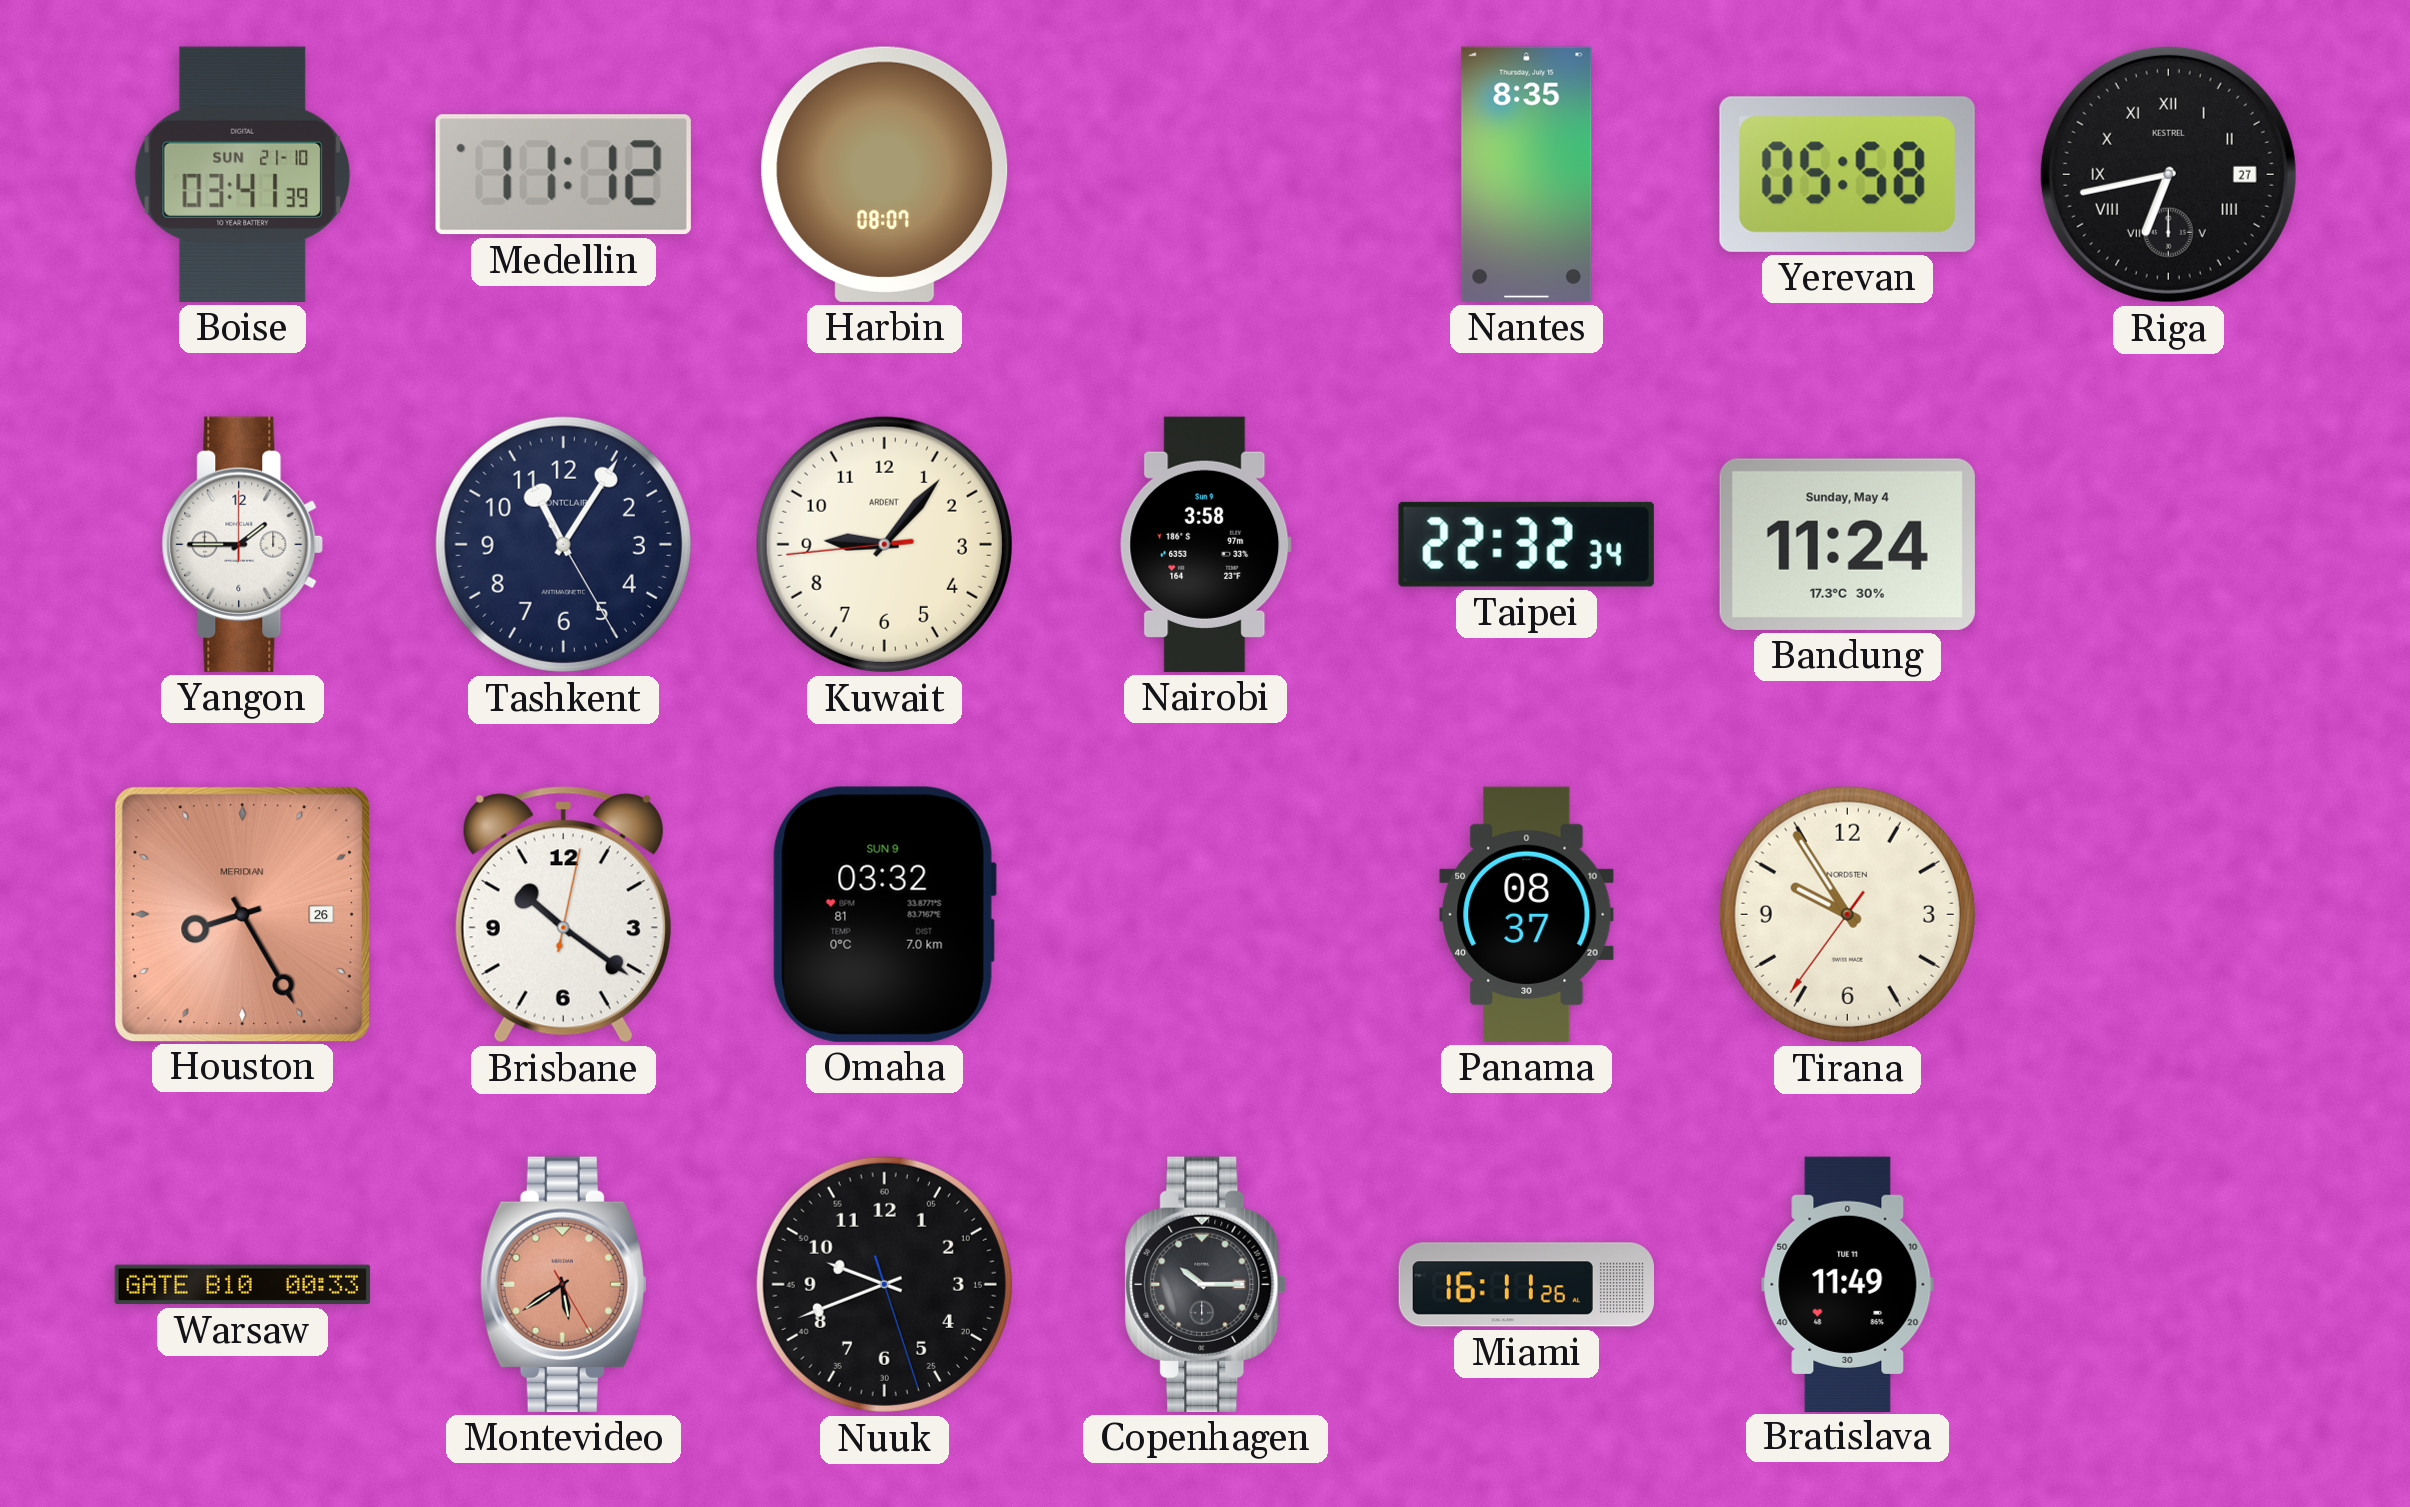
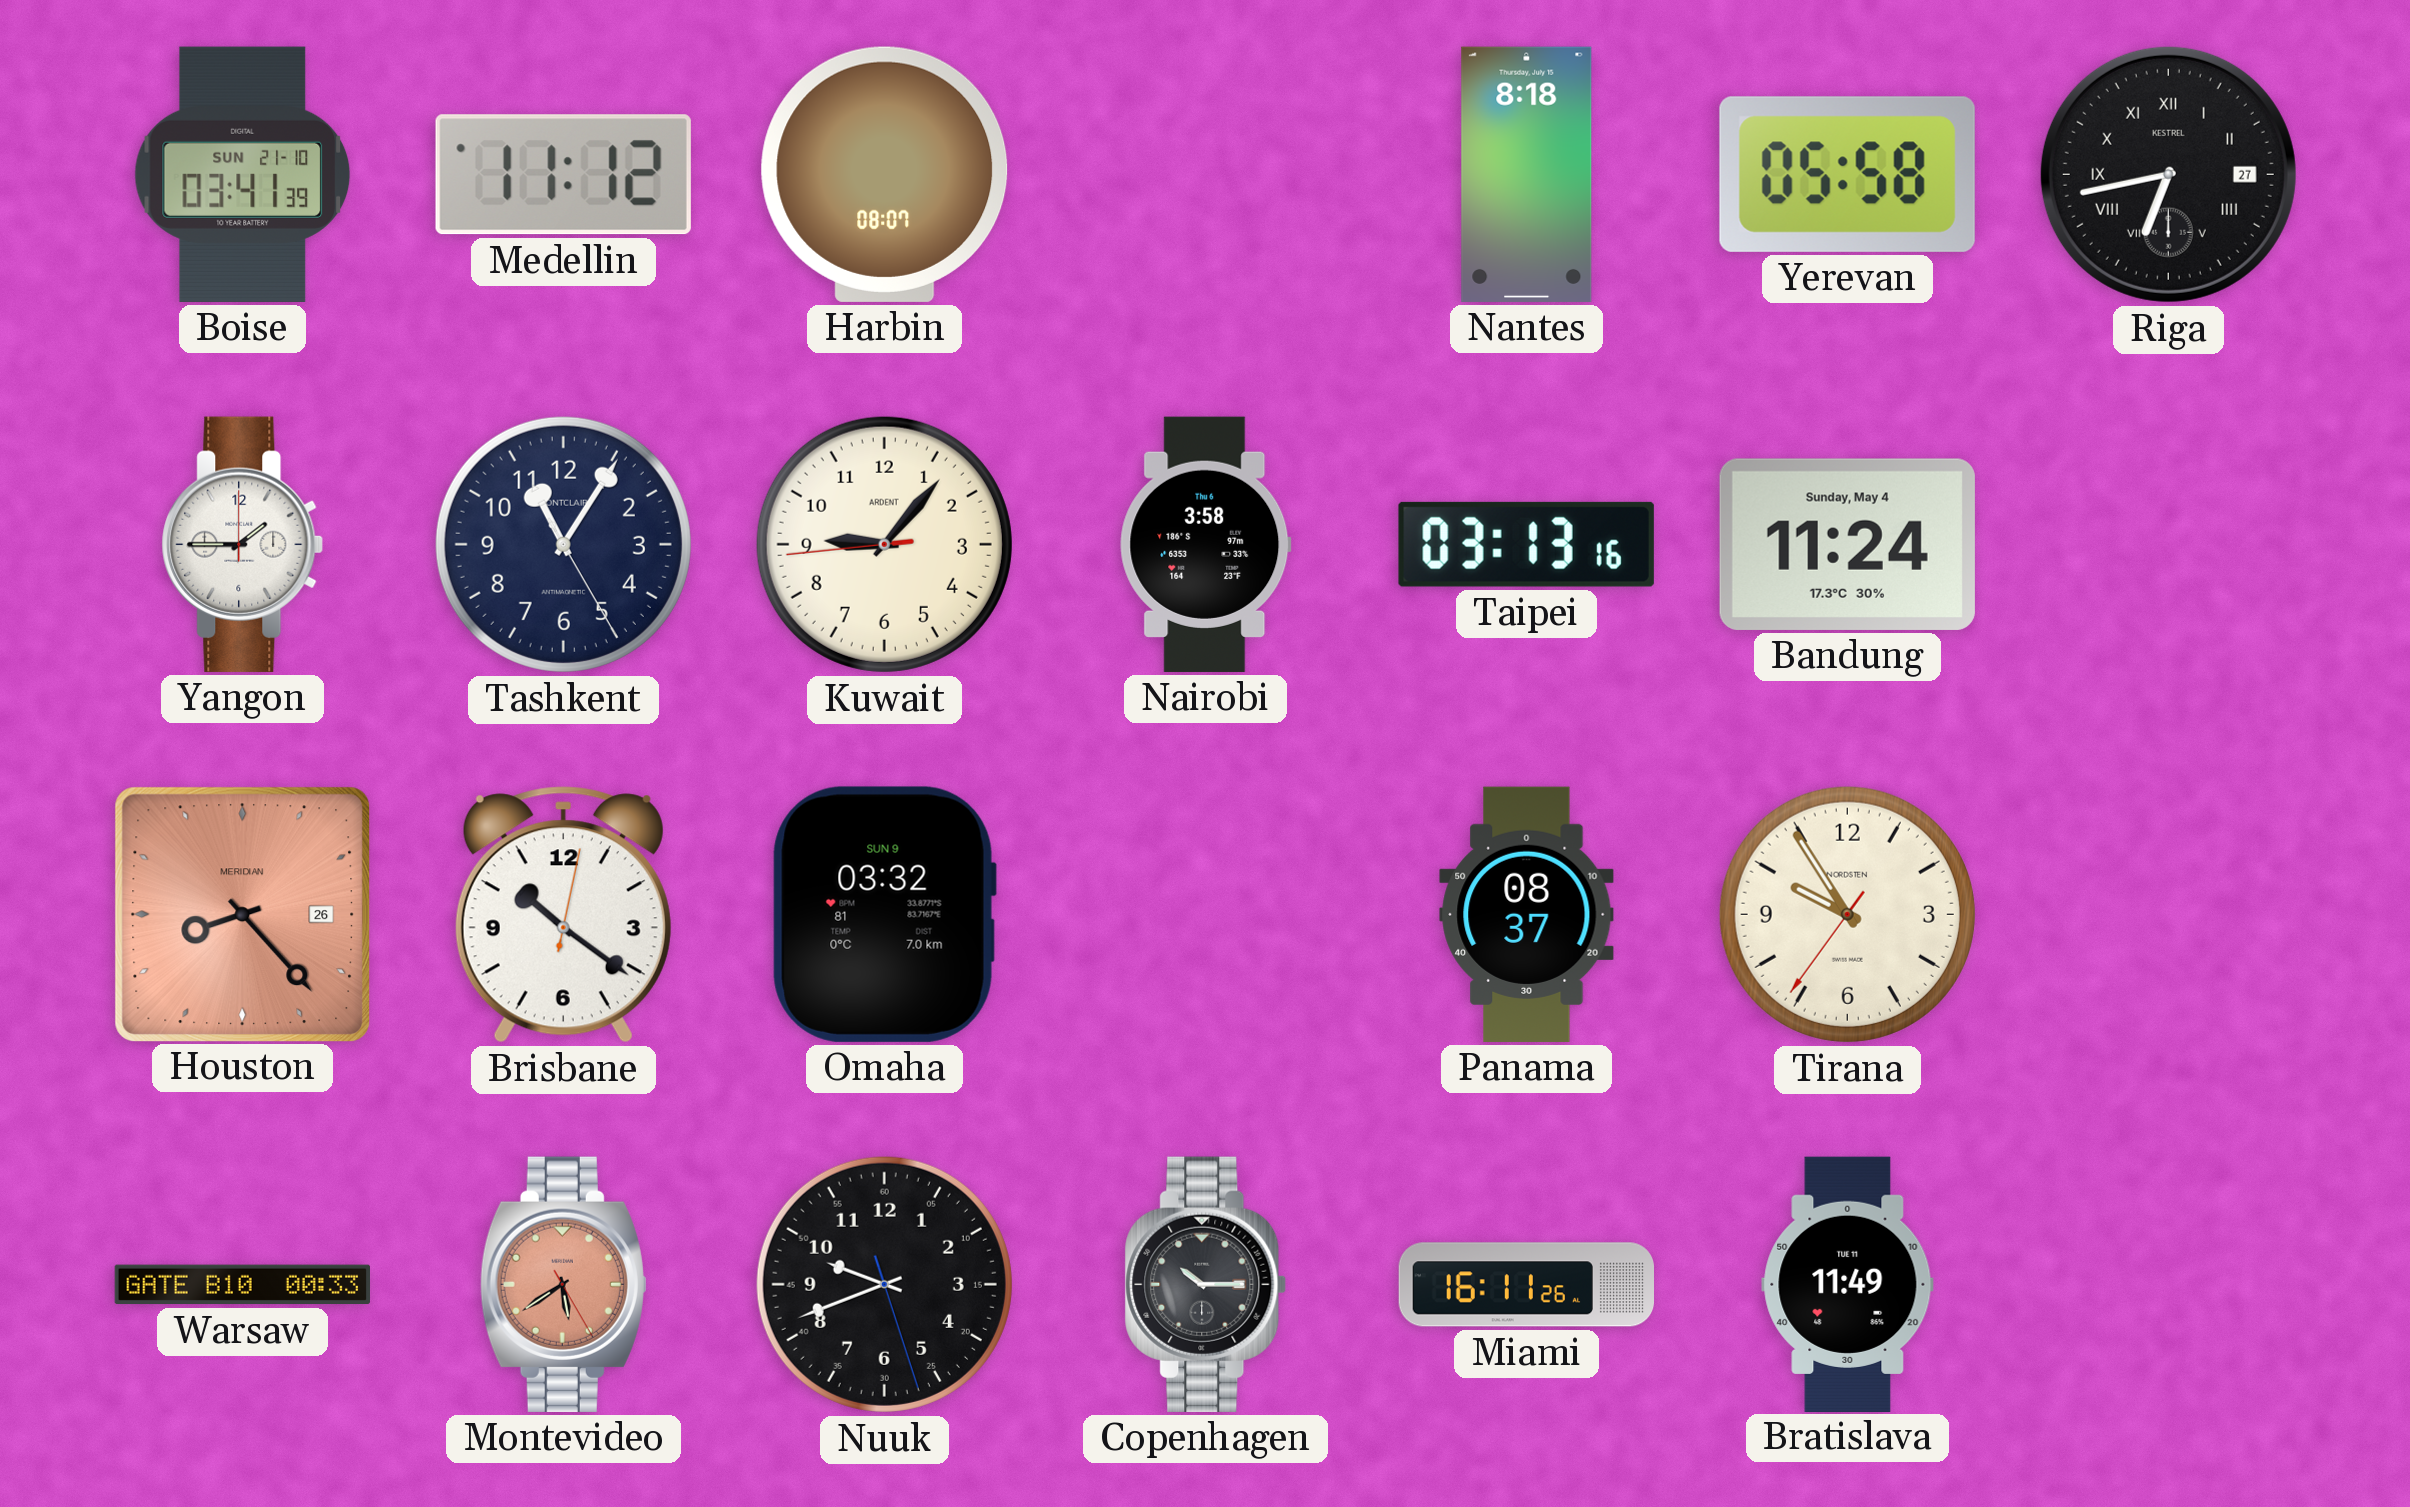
Nantes: 8:35 -> 8:18 (1527, 174)
Nairobi date: Sun 9 -> Thu 6 (1206, 544)
Taipei: 22:32 -> 03:13 (1526, 544)
Houston: 8:25 -> 8:23 (242, 914)
